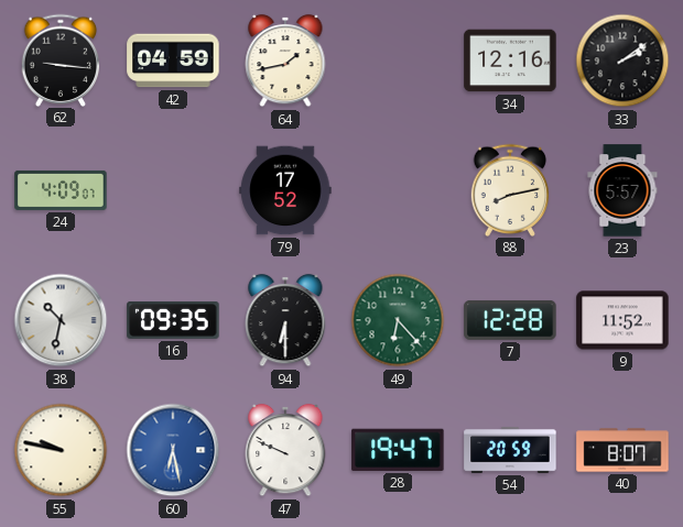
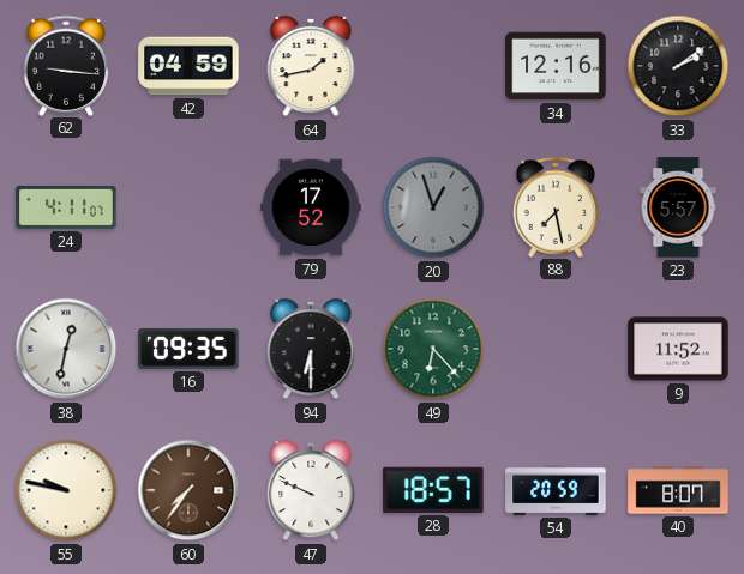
24: 4:09 -> 4:11 (66, 207)
20: none -> 12:57 (433, 207)
88: 8:13 -> 7:28 (556, 206)
38: 10:32 -> 12:32 (66, 349)
7: 12:28 -> none (510, 320)
60: 6:28 -> 7:36 (188, 490)
60 dial: blue -> brown (188, 490)
28: 19:47 -> 18:57 (433, 490)
